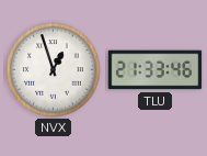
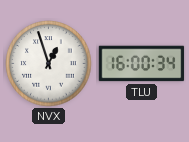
TLU: 21:33 -> 16:00 (142, 64)
